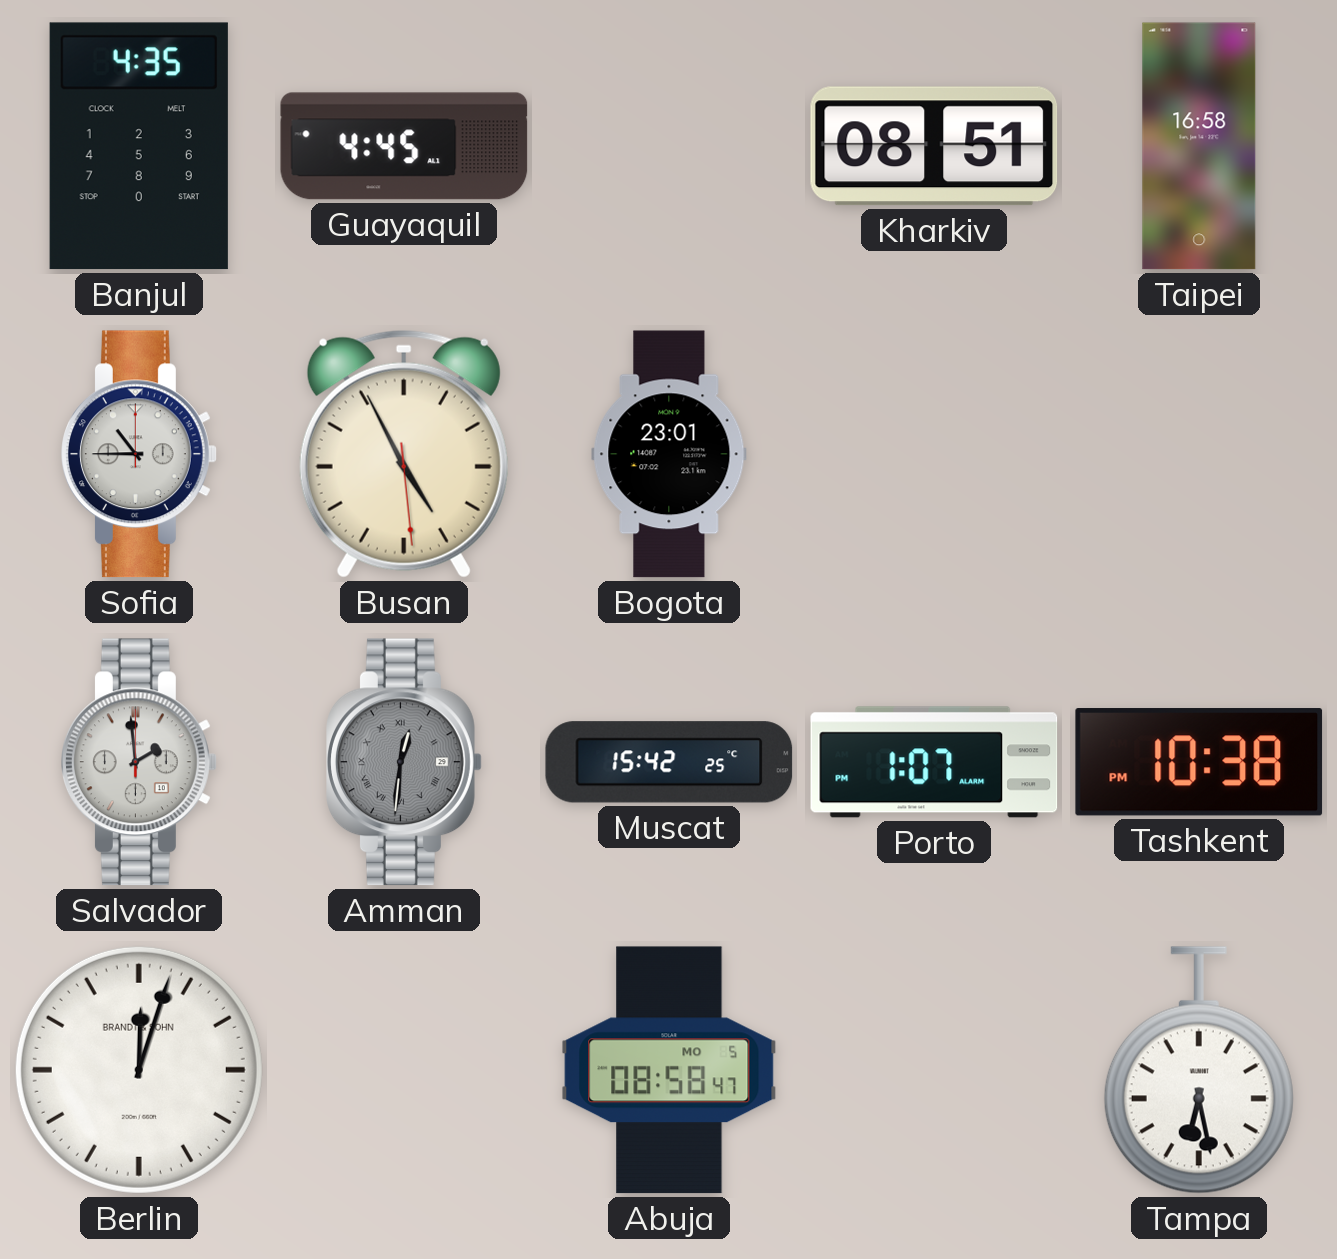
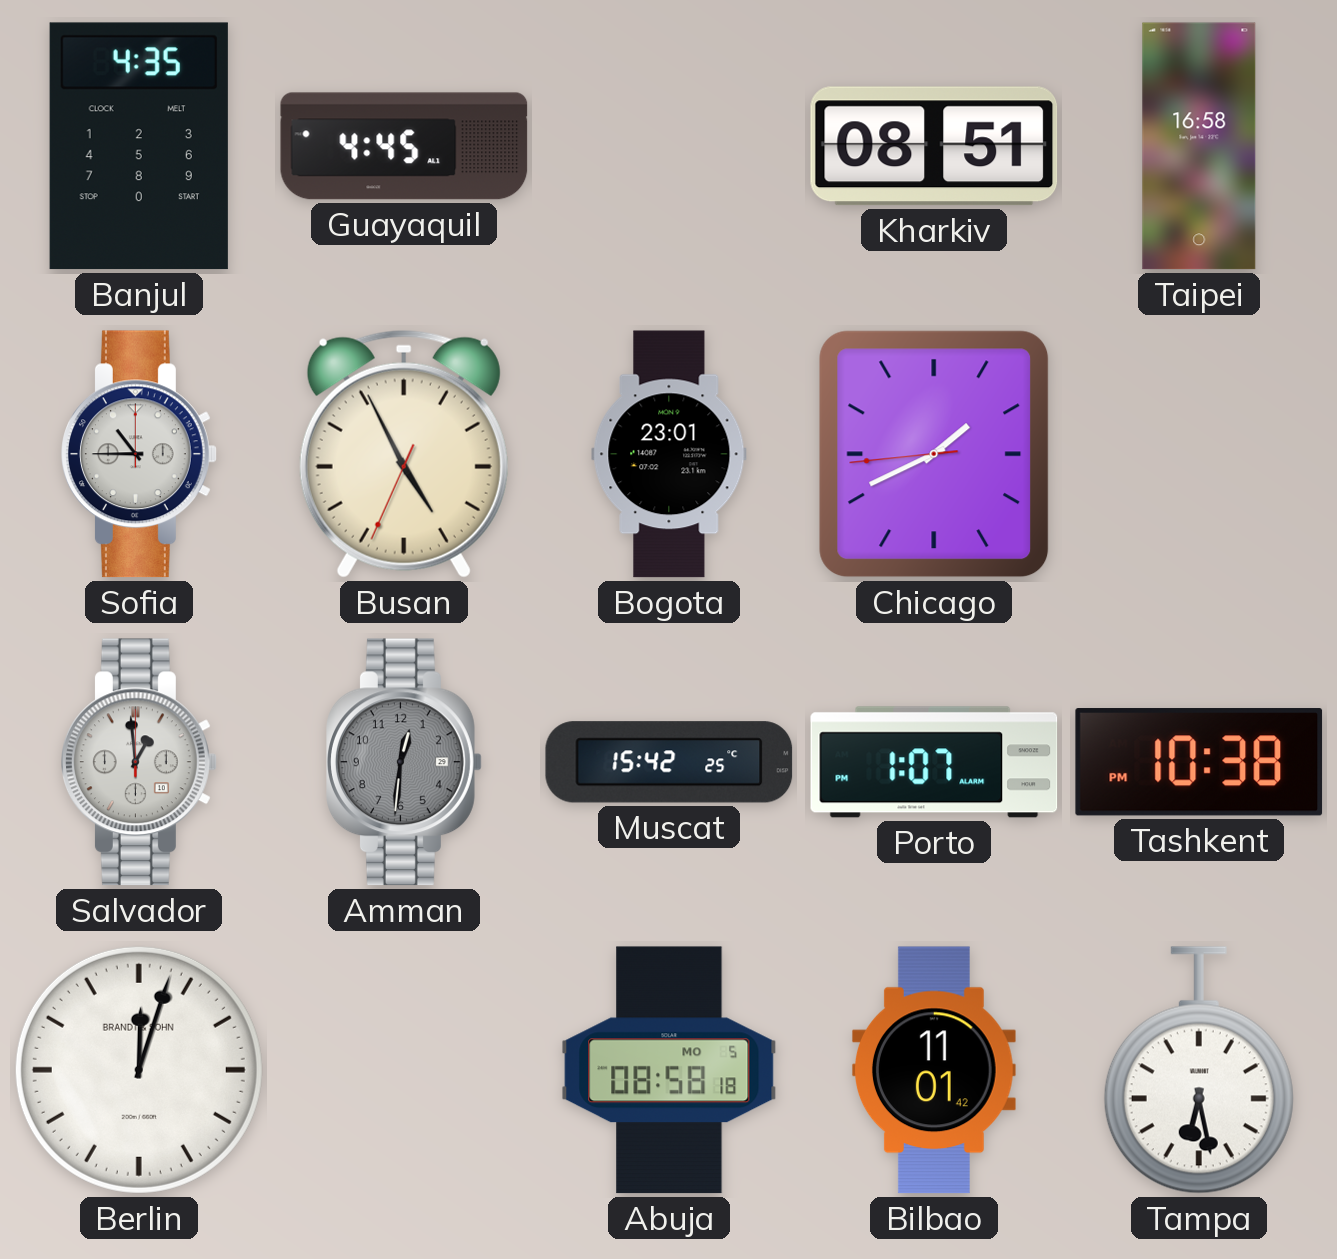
Busan: 4:55:29 -> 4:55:34 (404, 454)
Chicago: none -> 1:40 (934, 454)
Salvador: 1:59 -> 12:59 (140, 762)
Amman numerals: Roman -> Arabic (405, 762)
Abuja: 08:58:47 -> 08:58:18 (669, 1070)
Bilbao: none -> 11:01 (934, 1070)
